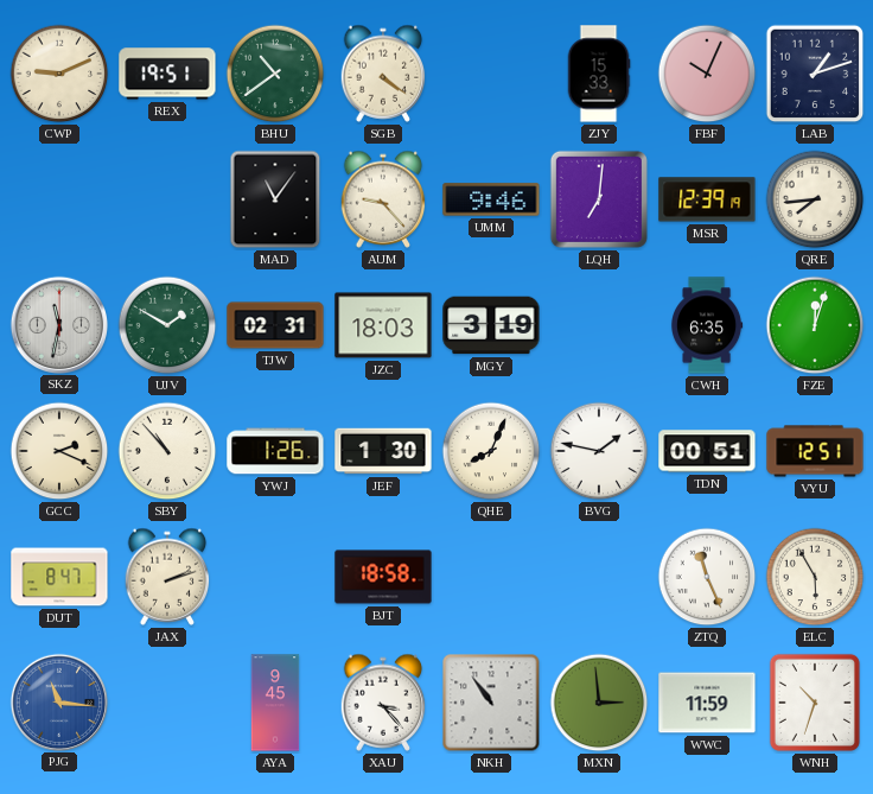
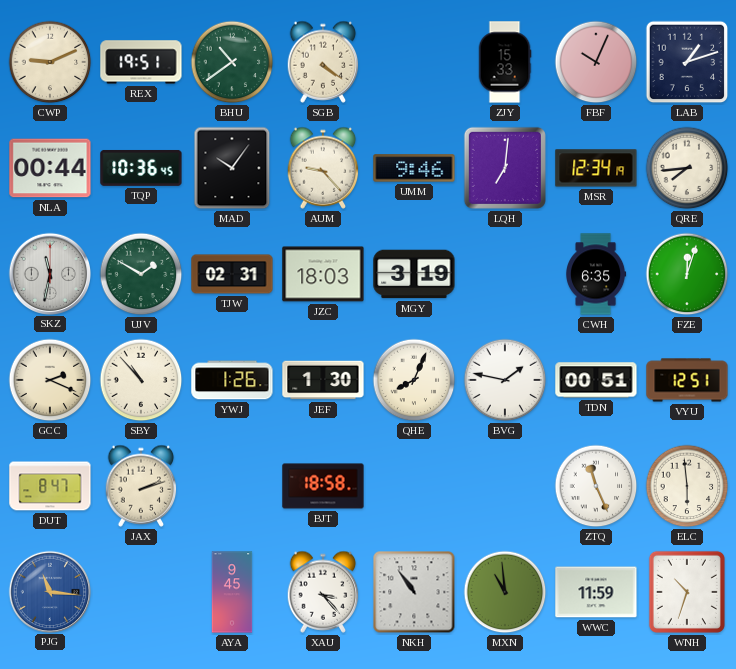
NLA: none -> 00:44 (50, 168)
TQP: none -> 10:36 (141, 168)
MAD: 11:06 -> 10:06 (232, 168)
MSR: 12:39 -> 12:34 (596, 168)
ELC: 5:55 -> 5:59 (687, 486)
MXN: 2:59 -> 10:59 (505, 592)
